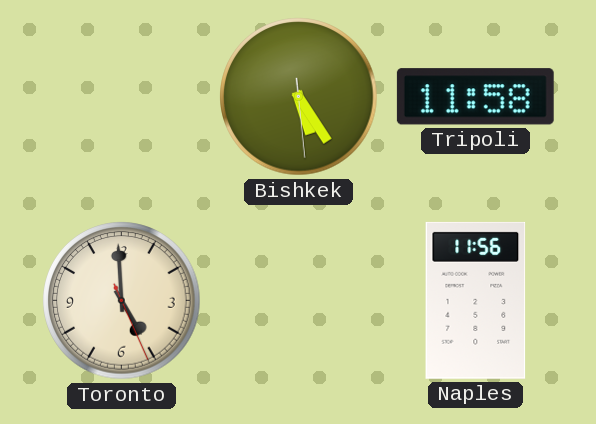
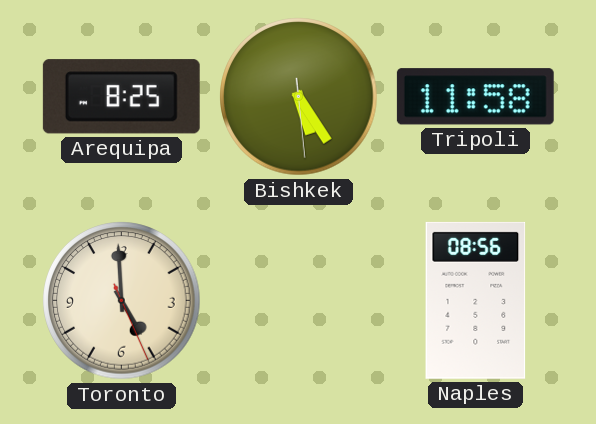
Arequipa: none -> 8:25 (121, 97)
Naples: 11:56 -> 08:56 (476, 300)
